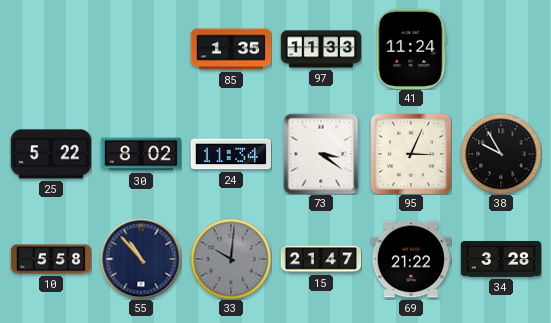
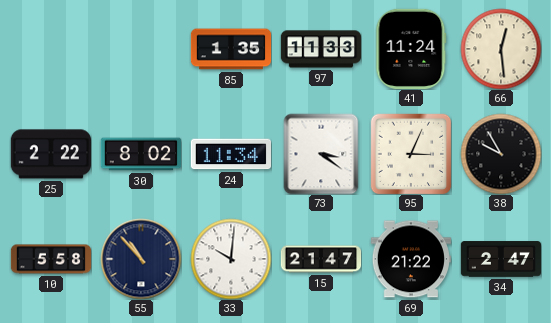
66: none -> 12:29 (501, 49)
25: 5:22 -> 2:22 (50, 154)
33 dial: grey -> white (231, 259)
34: 3:28 -> 2:47 (501, 259)
